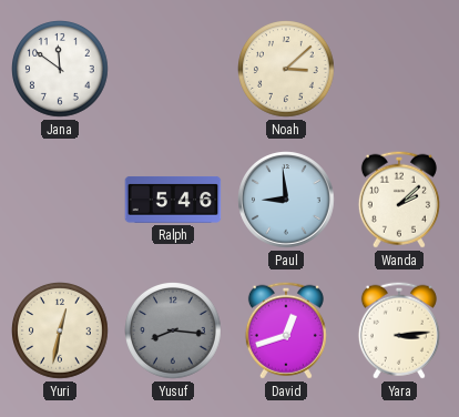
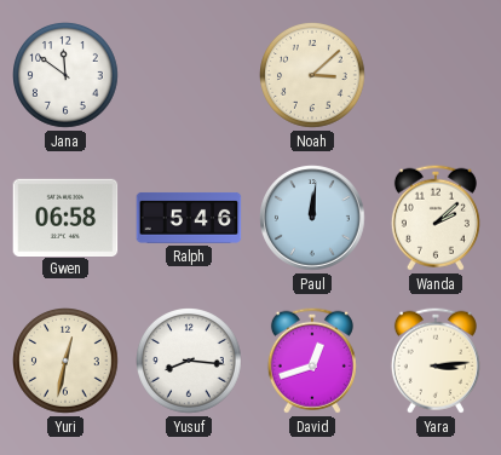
Gwen: none -> 06:58 (65, 217)
Paul: 8:59 -> 12:01 (312, 218)
Yusuf dial: grey -> white (190, 362)
